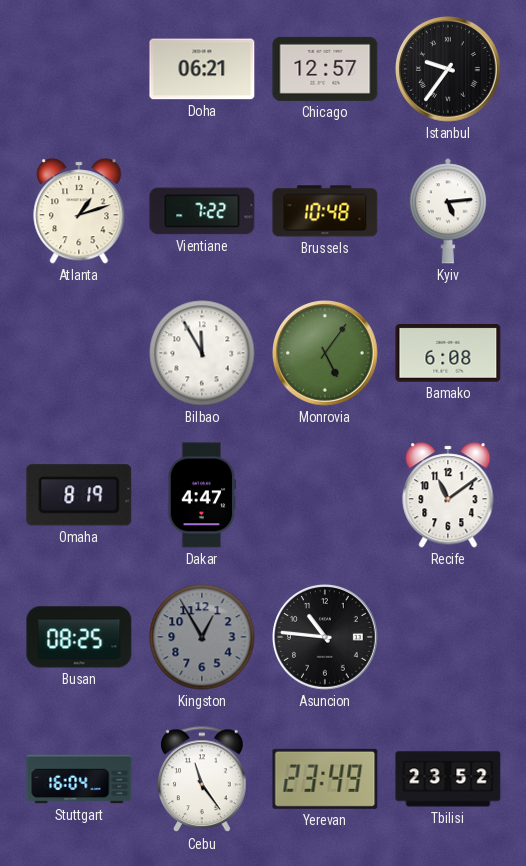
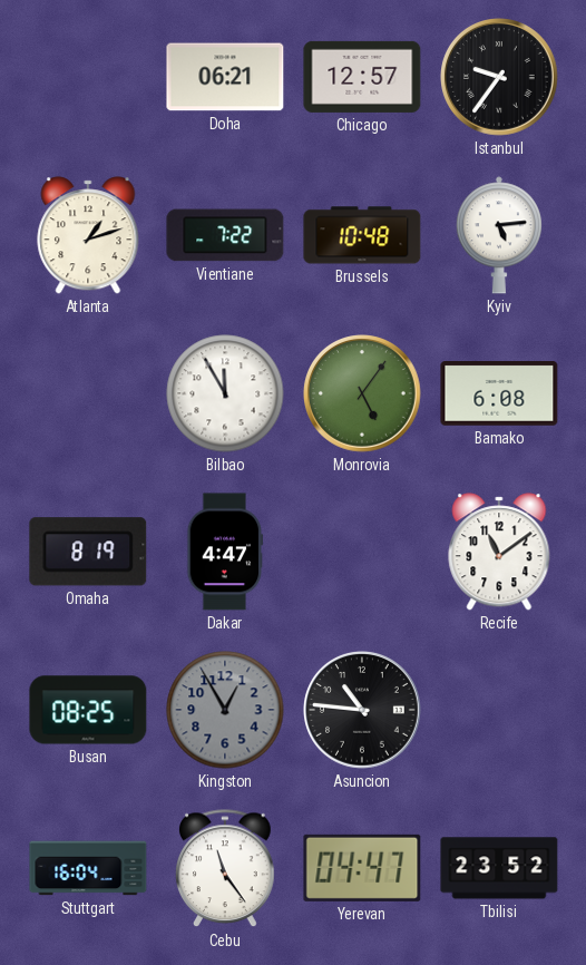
Yerevan: 23:49 -> 04:47 (362, 868)
